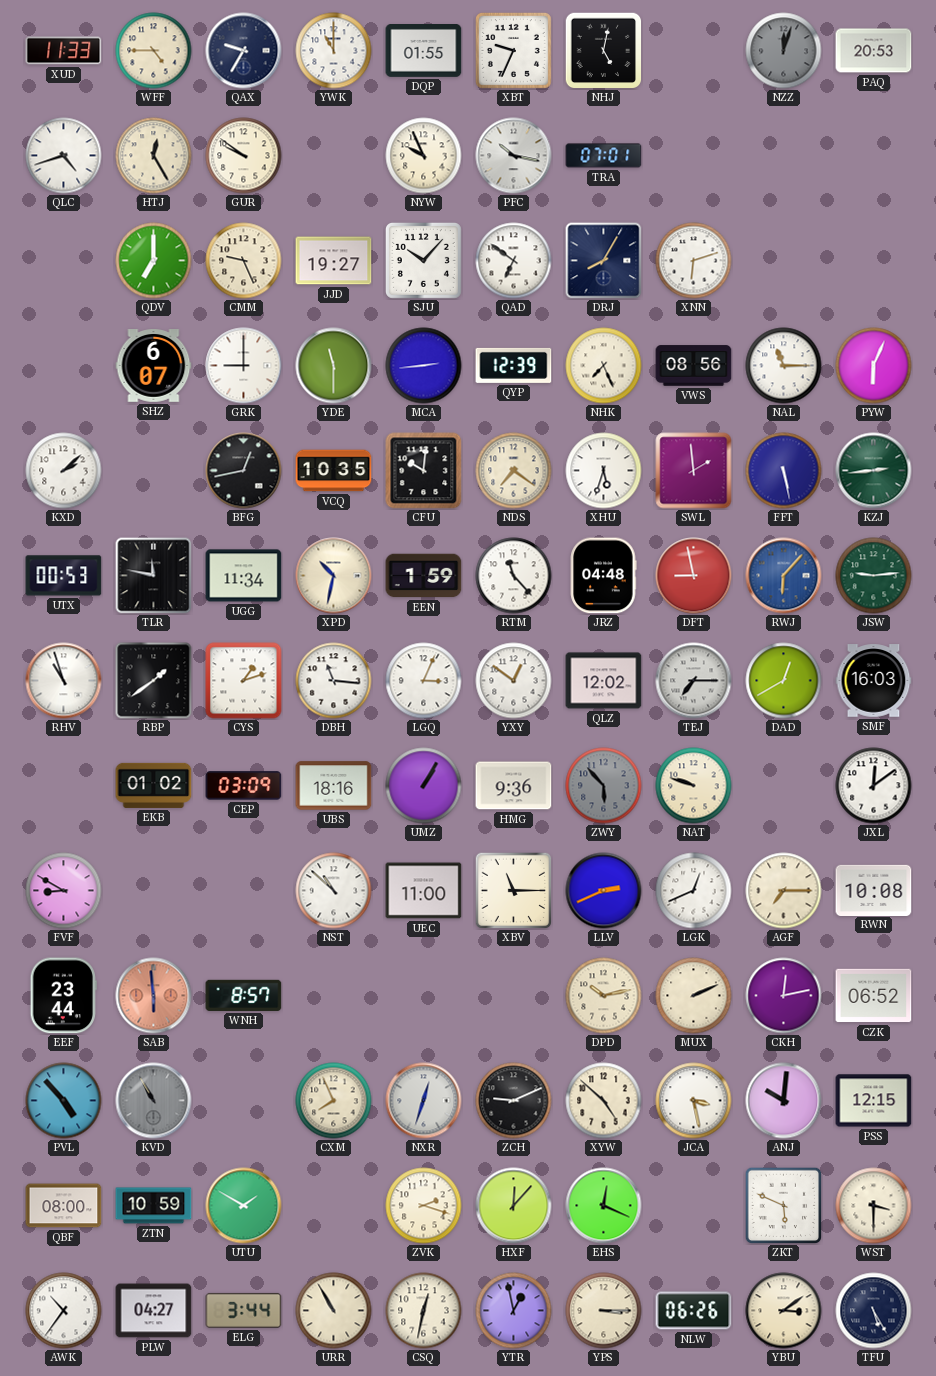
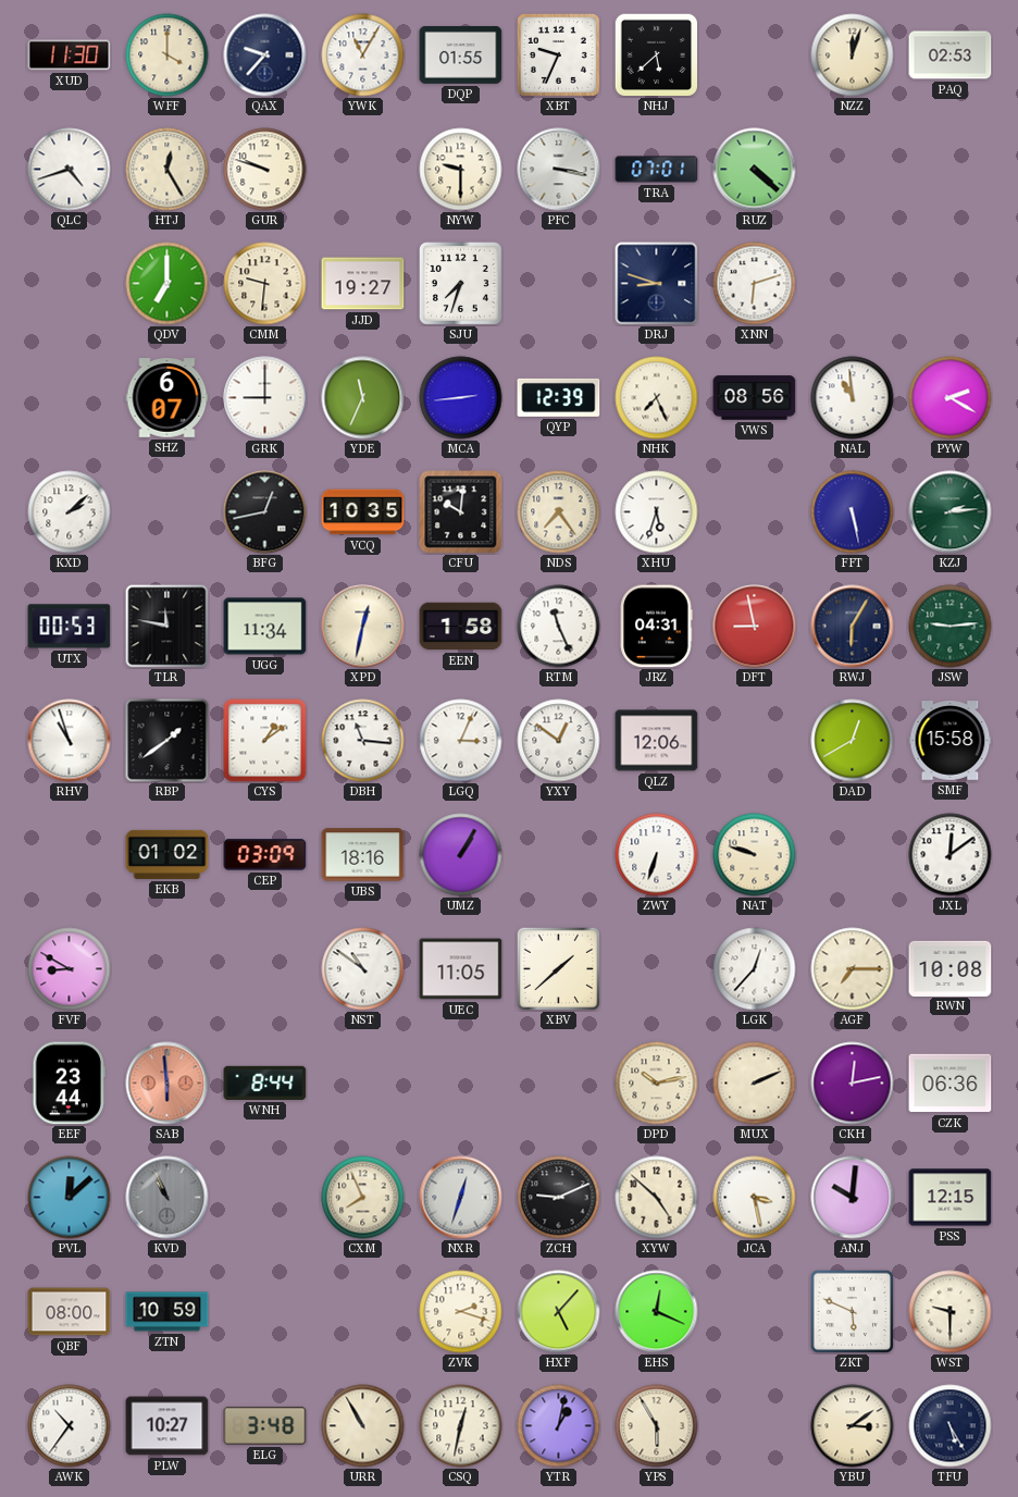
XUD: 11:33 -> 11:30 (70, 55)
WFF: 4:45 -> 4:00 (167, 55)
QAX: 9:35 -> 9:37 (265, 55)
YWK: 11:00 -> 11:05 (363, 55)
NHJ: 5:02 -> 5:38 (656, 54)
NZZ dial: grey -> cream (853, 55)
PAQ: 20:53 -> 02:53 (951, 55)
GUR: 9:51 -> 9:48 (265, 170)
NYW: 9:56 -> 9:30 (461, 170)
PFC: 10:17 -> 3:17 (559, 170)
RUZ: none -> 4:22 (755, 170)
CMM: 9:26 -> 9:31 (265, 284)
SJU: 10:07 -> 7:33 (460, 283)
QAD: 6:51 -> none (514, 261)
DRJ: 8:05 -> 8:48 (657, 284)
YDE: 11:30 -> 11:34 (363, 398)
NAL: 11:15 -> 10:59 (853, 398)
PYW: 6:04 -> 2:20 (951, 398)
NDS: 7:21 -> 7:24 (559, 512)
SWL: 1:59 -> none (694, 471)
KZJ: 2:44 -> 2:14 (951, 512)
XPD: 10:32 -> 12:32 (363, 627)
EEN: 1:59 -> 1:58 (461, 627)
RTM: 11:23 -> 11:26 (559, 627)
JRZ: 04:48 -> 04:31 (656, 627)
RWJ: 6:07 -> 6:05 (853, 627)
RWJ dial: blue -> navy (853, 627)
CYS: 1:12 -> 1:09 (265, 741)
QLZ: 12:02 -> 12:06 (657, 741)
TEJ: 7:15 -> none (694, 681)
SMF: 16:03 -> 15:58 (951, 741)
HMG: 9:36 -> none (514, 786)
ZWY: 5:53 -> 6:33 (657, 855)
ZWY dial: grey -> white (657, 855)
NST: 10:52 -> 10:51 (363, 969)
UEC: 11:00 -> 11:05 (461, 969)
XBV: 11:15 -> 1:38 (558, 968)
LLV: 2:41 -> none (604, 891)
LGK: 12:41 -> 12:37 (755, 969)
WNH: 8:57 -> 8:44 (265, 1082)
CZK: 06:52 -> 06:36 (951, 1084)
PVL: 4:53 -> 12:08 (70, 1198)
KVD: 10:55 -> 10:56 (167, 1198)
UTU: 1:50 -> none (244, 1206)
HXF: 12:07 -> 5:07 (559, 1312)
WST: 3:30 -> 9:30 (951, 1312)
PLW: 04:27 -> 10:27 (167, 1426)
ELG: 3:44 -> 3:48 (265, 1425)
YTR: 12:58 -> 1:02 (559, 1426)
YPS: 3:15 -> 5:55 (657, 1426)
NLW: 06:26 -> none (694, 1311)
